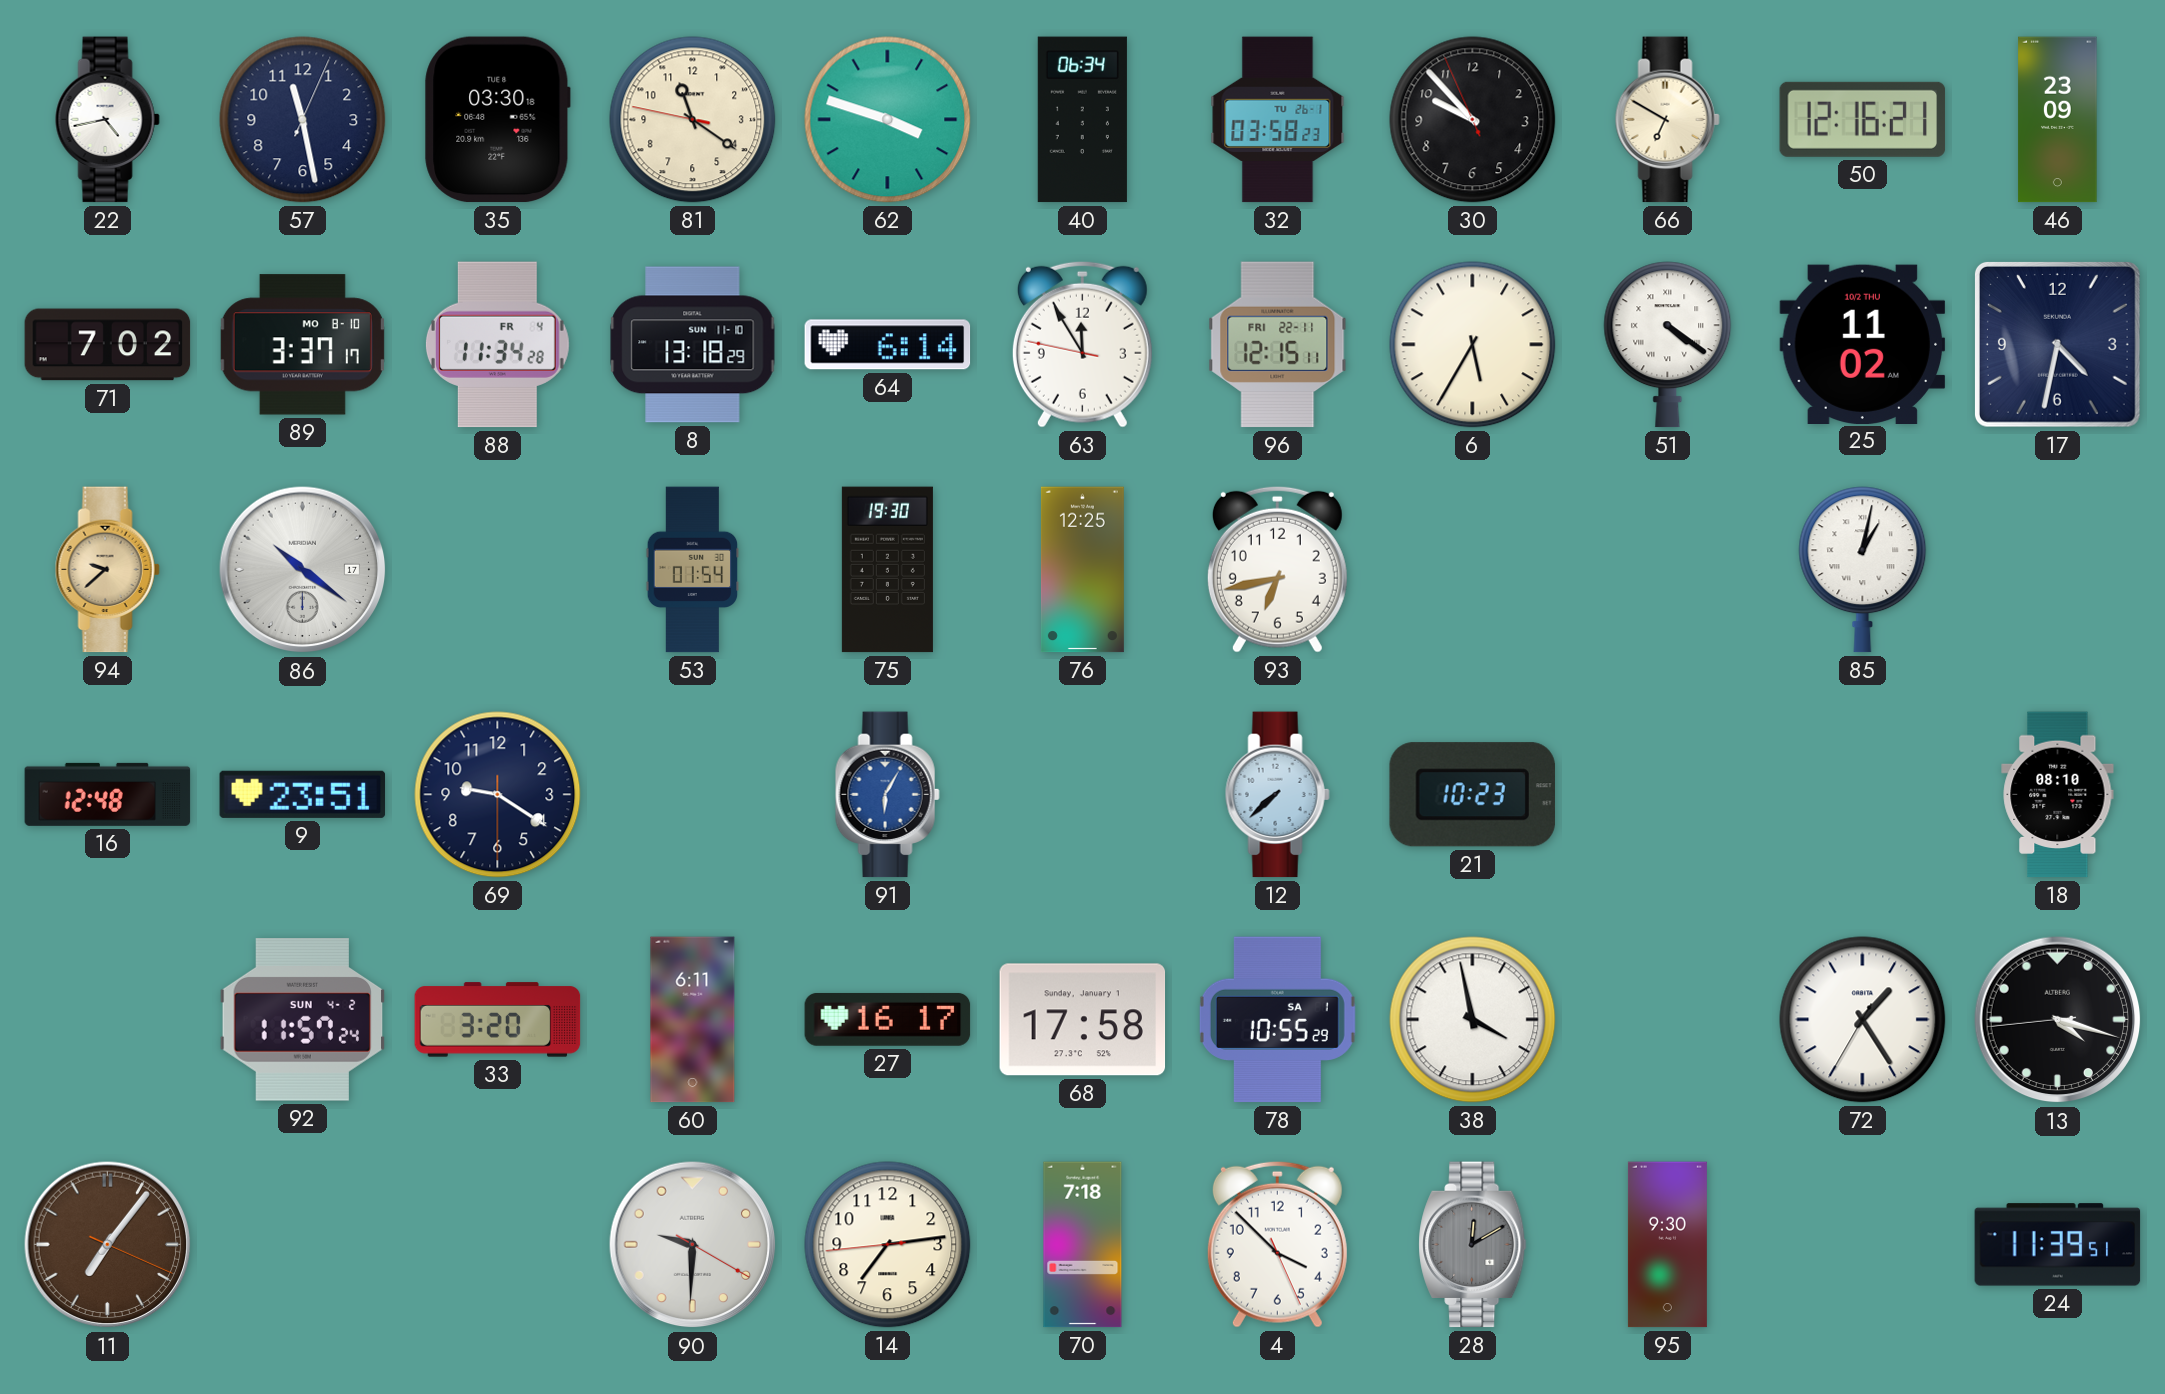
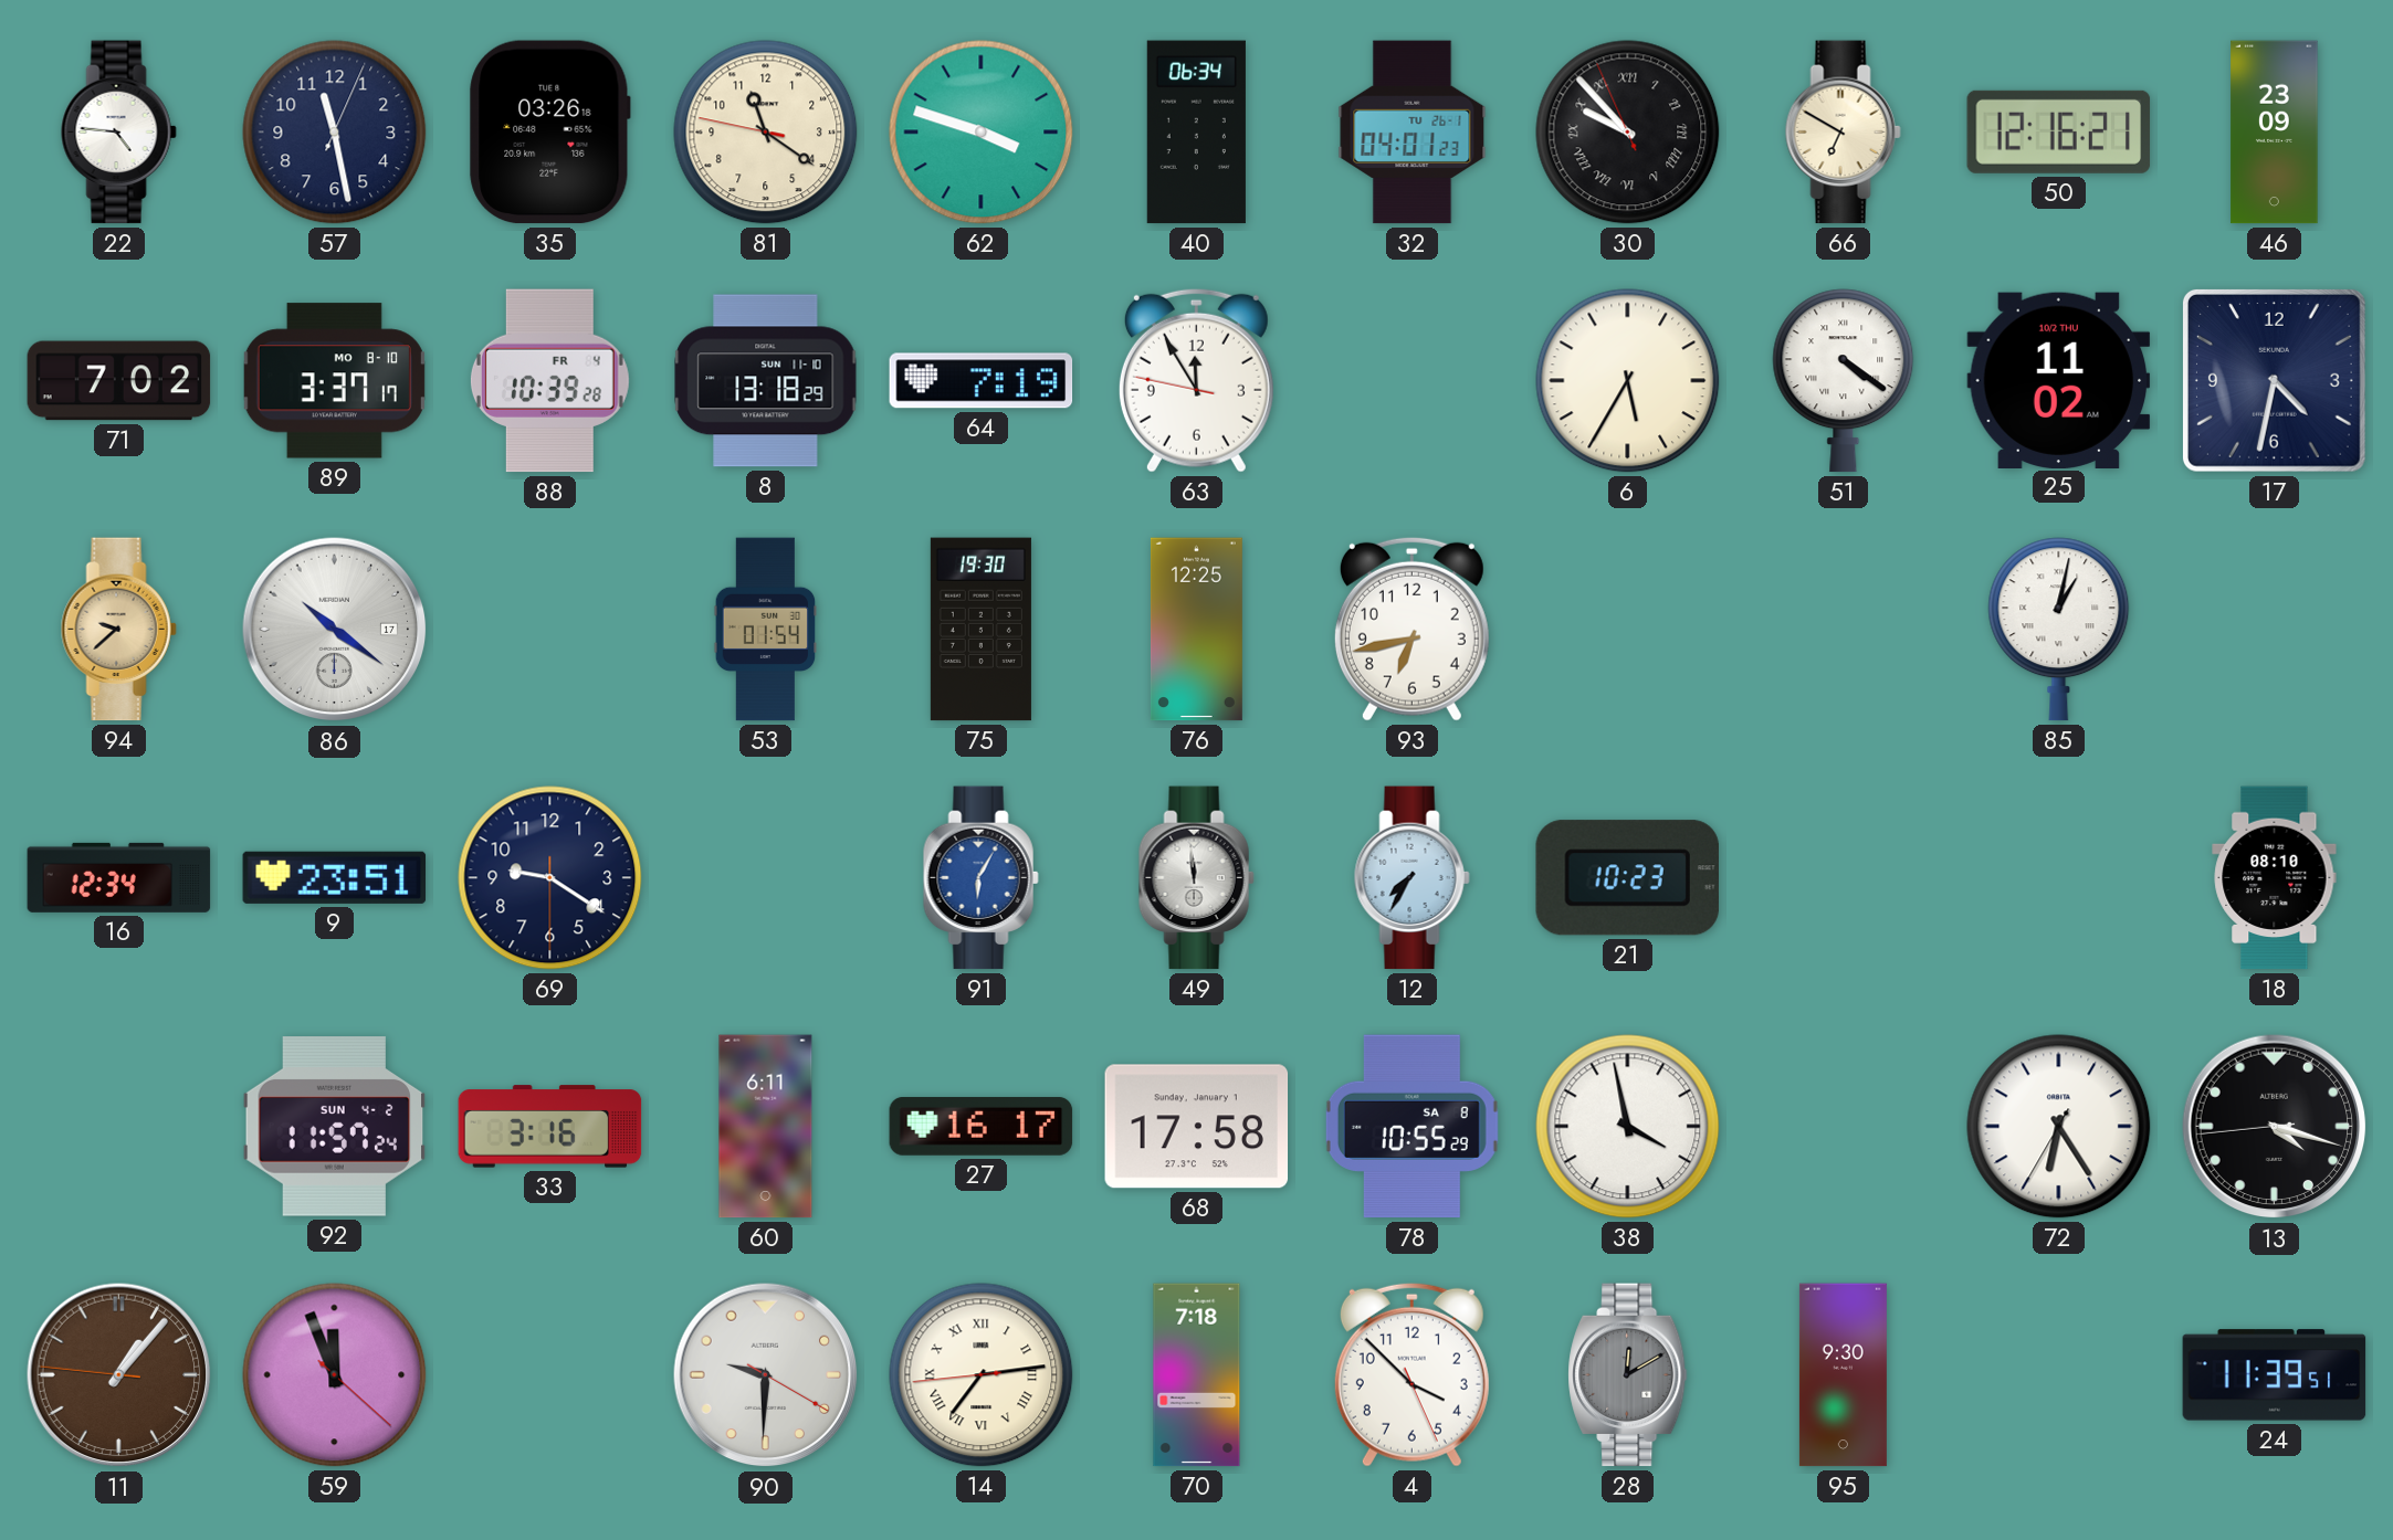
22: 4:43 -> 4:46 (118, 133)
35: 03:30 -> 03:26 (550, 133)
32: 03:58 -> 04:01 (1413, 133)
30 numerals: Arabic -> Roman (1628, 133)
88: 11:34 -> 10:39 (549, 381)
64: 6:14 -> 7:19 (982, 381)
96: 12:15 -> none (1278, 345)
16: 12:48 -> 12:34 (119, 877)
49: none -> 11:59 (1196, 878)
12: 7:38 -> 7:35 (1411, 878)
33: 3:20 -> 3:16 (550, 1127)
78 date: SA 1 -> SA 8 (1411, 1127)
72: 1:24 -> 6:24 (2059, 1127)
11: 7:06 -> 1:06 (119, 1375)
59: none -> 11:56 (335, 1375)
14 numerals: Arabic -> Roman (982, 1375)
